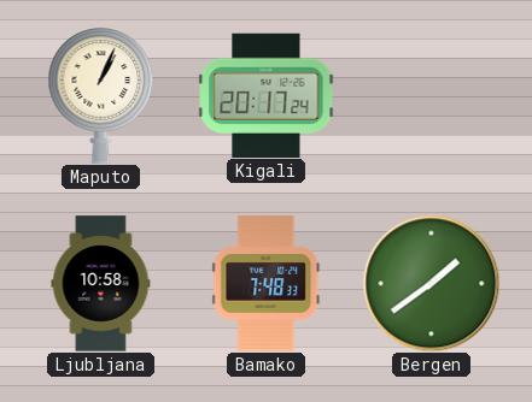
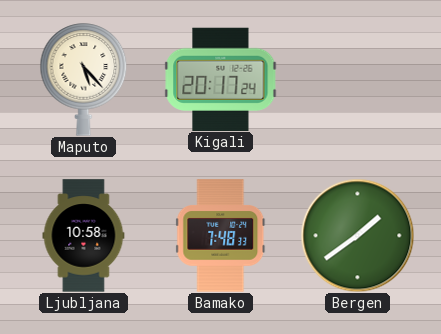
Maputo: 1:04 -> 5:23 (84, 80)
